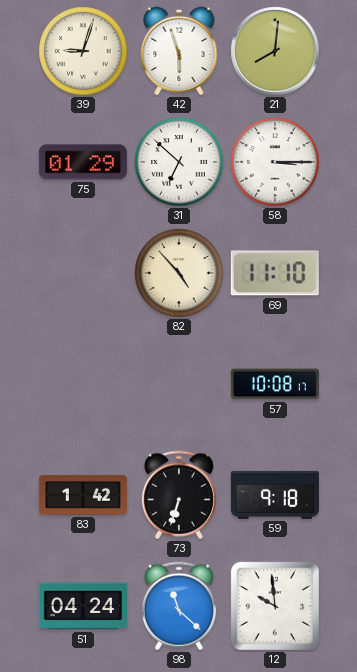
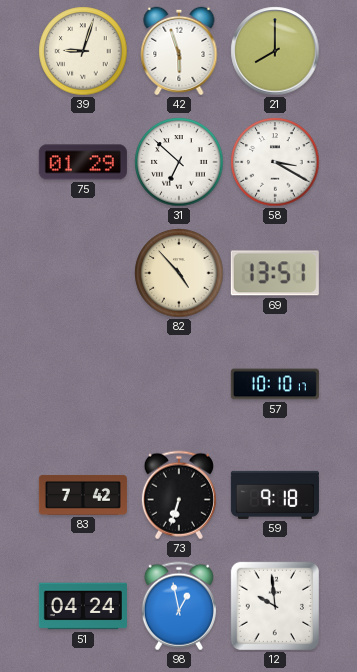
21: 8:01 -> 8:00 (275, 51)
58: 3:15 -> 3:20 (275, 162)
69: 11:10 -> 13:51 (275, 273)
57: 10:08 -> 10:10 (275, 384)
83: 1:42 -> 7:42 (83, 495)
98: 11:22 -> 12:58 (179, 606)
